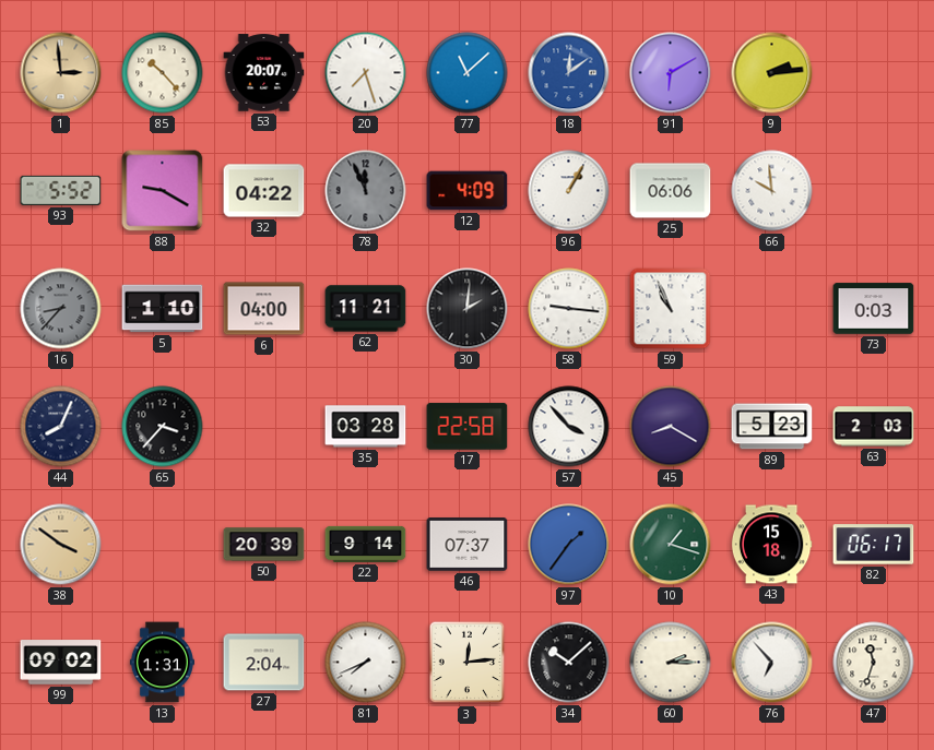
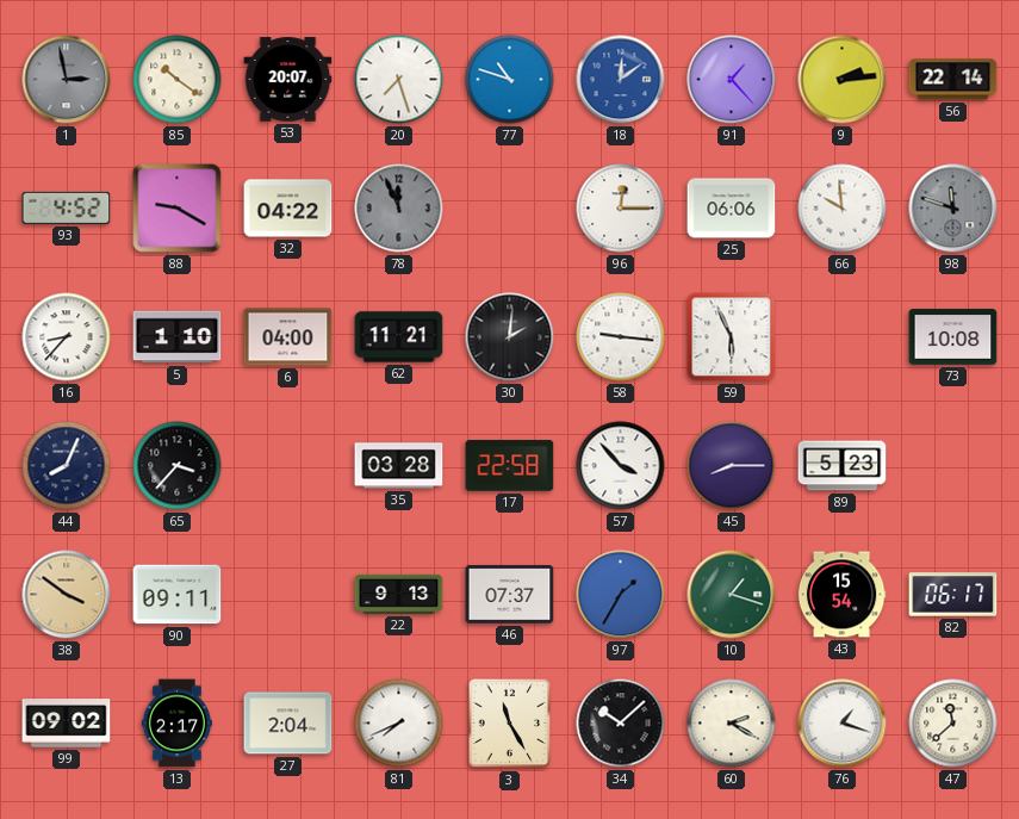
1: 2:59 -> 2:58 (67, 80)
1 dial: champagne -> grey (67, 80)
85: 10:23 -> 10:21 (178, 80)
77: 11:08 -> 10:48 (510, 80)
91: 6:10 -> 1:23 (732, 80)
56: none -> 22:14 (953, 80)
93: 5:52 -> 4:52 (67, 207)
12: 4:09 -> none (468, 191)
96: 1:05 -> 12:15 (621, 209)
98: none -> 11:48 (953, 209)
16 dial: grey -> white (67, 337)
59: 10:56 -> 5:56 (732, 337)
73: 0:03 -> 10:08 (953, 337)
45: 8:20 -> 8:15 (732, 466)
63: 2:03 -> none (874, 427)
90: none -> 09:11 (178, 595)
50: 20:39 -> none (264, 545)
22: 9:14 -> 9:13 (399, 594)
97: 1:36 -> 1:35 (621, 595)
43: 15:18 -> 15:54 (841, 595)
13: 1:31 -> 2:17 (176, 724)
3: 12:14 -> 11:25 (510, 724)
60: 2:15 -> 2:20 (732, 724)
76: 6:53 -> 1:18 (843, 724)
47: 11:33 -> 11:38 (953, 724)
